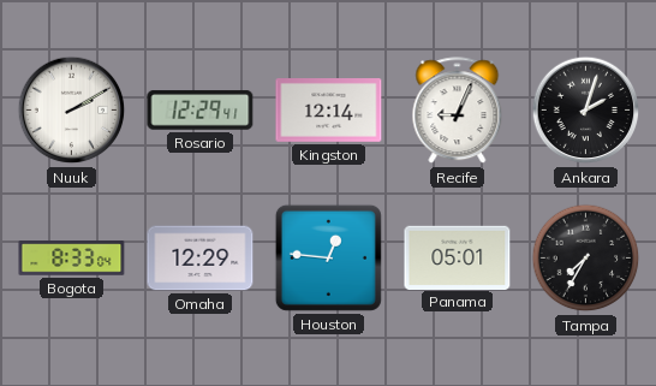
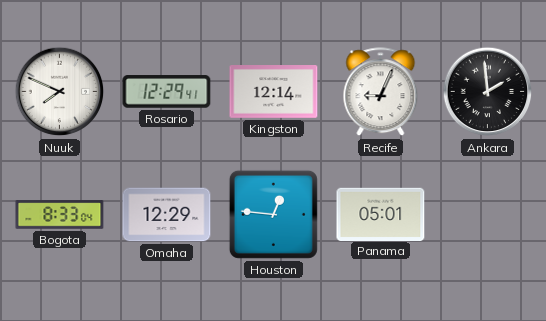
Nuuk: 2:10 -> 7:49 (60, 92)
Ankara: 2:03 -> 1:59 (488, 92)
Tampa: 7:35 -> none (586, 259)
